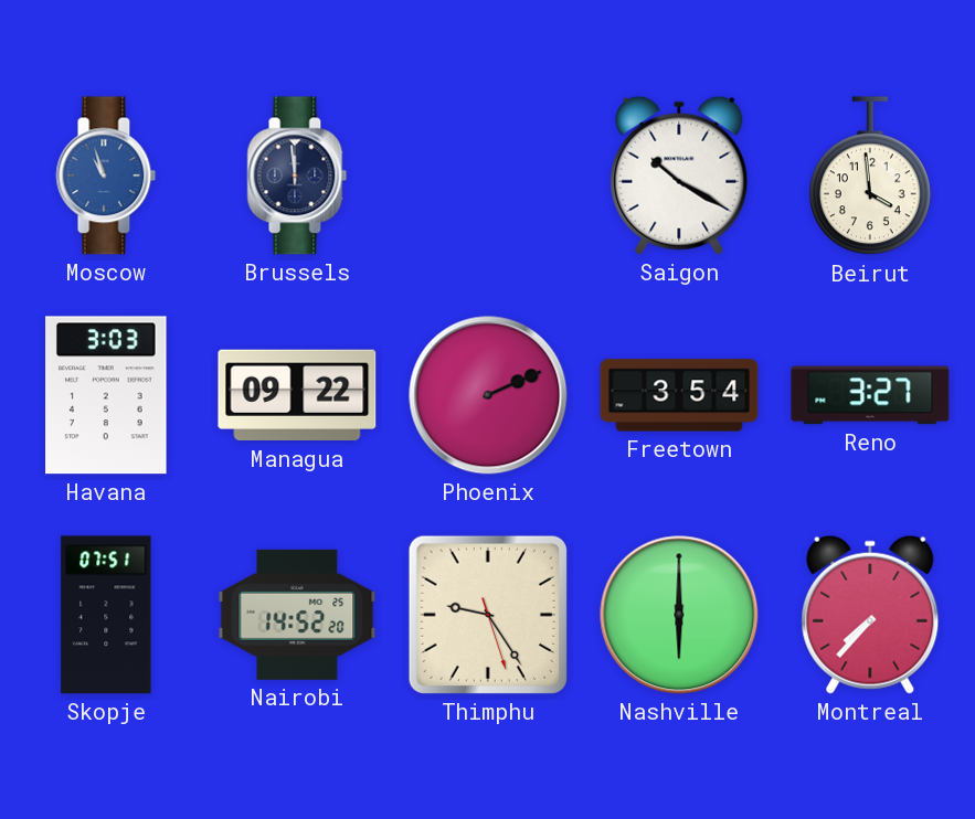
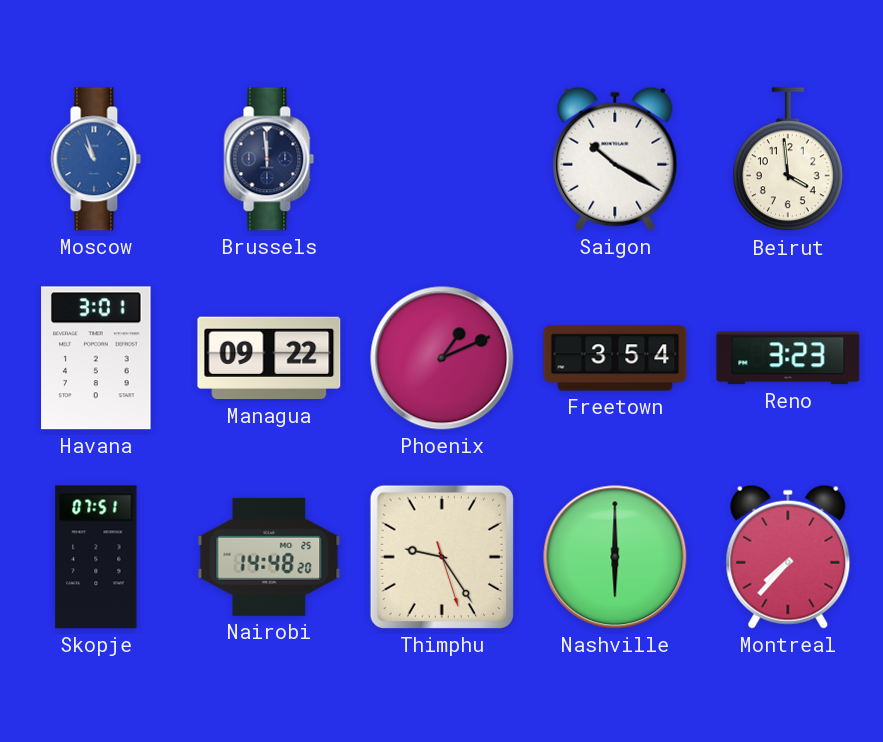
Havana: 3:03 -> 3:01 (96, 358)
Phoenix: 2:11 -> 1:11 (442, 358)
Reno: 3:27 -> 3:23 (788, 358)
Nairobi: 14:52 -> 14:48 (269, 557)
